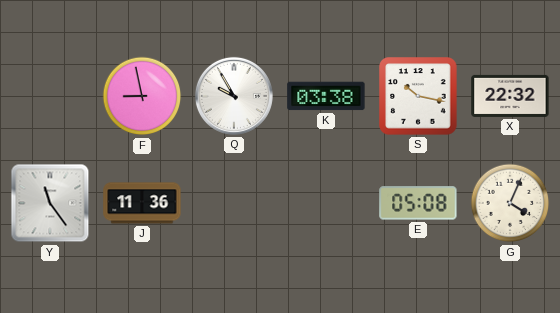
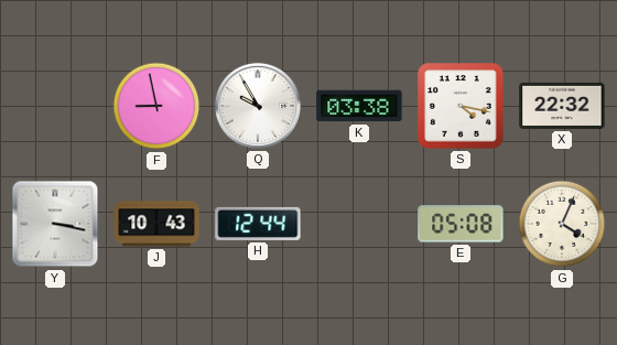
S: 10:17 -> 4:17 (461, 106)
Y: 11:24 -> 3:17 (55, 224)
J: 11:36 -> 10:43 (156, 224)
H: none -> 12:44 (258, 224)
